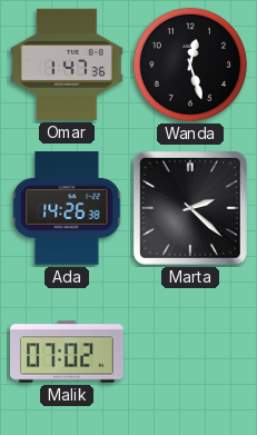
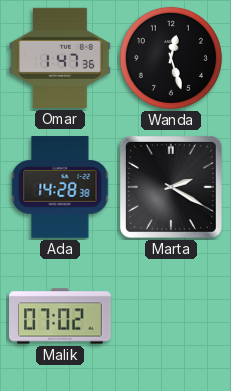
Ada: 14:26 -> 14:28 (60, 187)
Marta: 2:22 -> 2:20 (171, 187)
